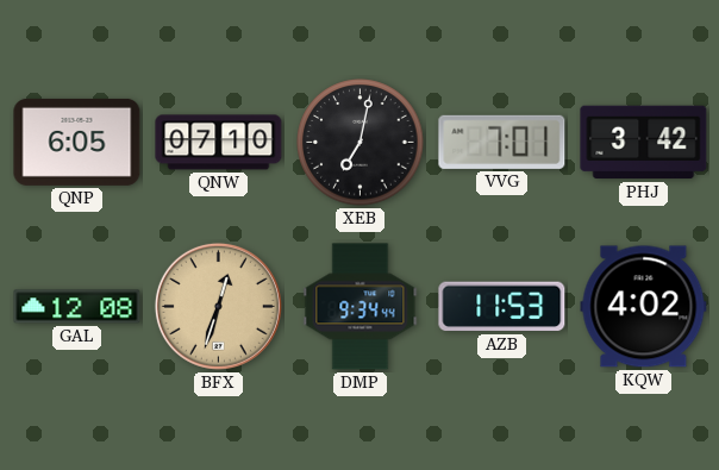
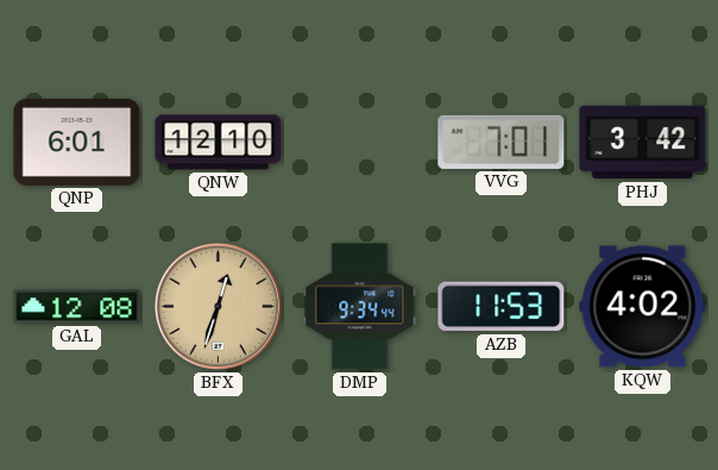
QNP: 6:05 -> 6:01 (77, 142)
QNW: 07:10 -> 12:10 (219, 143)
XEB: 7:02 -> none (361, 143)
